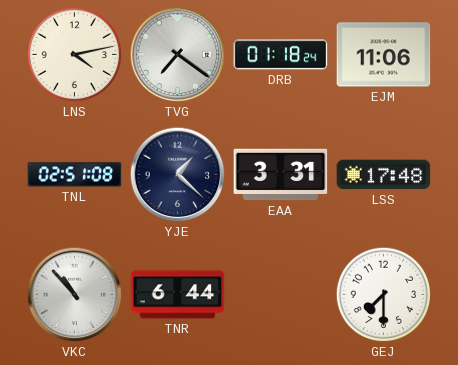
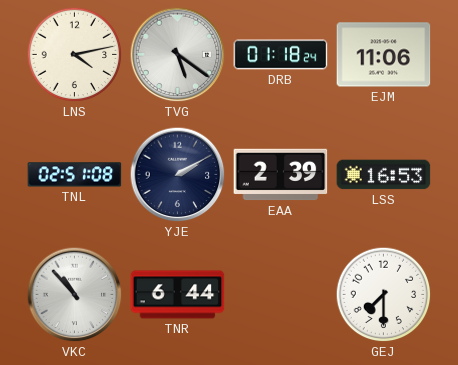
TVG: 7:21 -> 5:21 (178, 55)
YJE: 1:22 -> 2:10 (178, 175)
EAA: 3:31 -> 2:39 (281, 175)
LSS: 17:48 -> 16:53 (384, 175)
